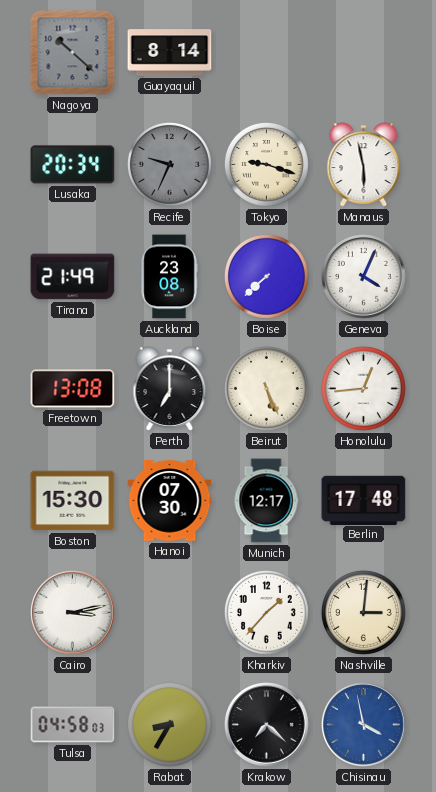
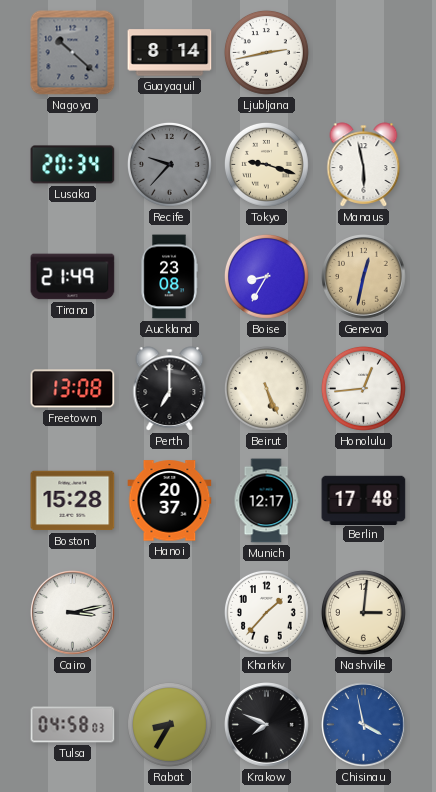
Ljubljana: none -> 2:43 (267, 53)
Recife: 9:34 -> 9:37 (170, 165)
Boise: 7:38 -> 8:35 (267, 277)
Geneva: 4:04 -> 12:32 (364, 277)
Geneva dial: white -> champagne (364, 277)
Boston: 15:30 -> 15:28 (73, 501)
Hanoi: 07:30 -> 20:37 (170, 501)
Krakow: 7:22 -> 7:49 (267, 725)
